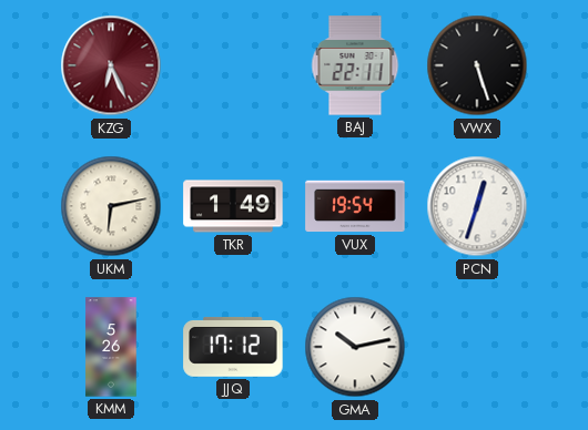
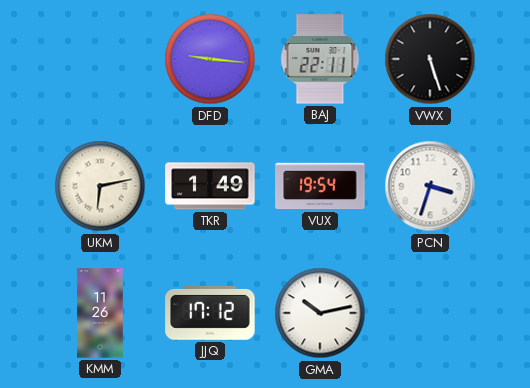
KZG: 6:26 -> none (111, 65)
DFD: none -> 9:16 (210, 59)
PCN: 12:33 -> 3:33 (430, 186)
KMM: 5:26 -> 11:26 (100, 313)
